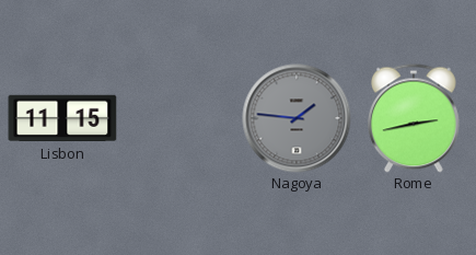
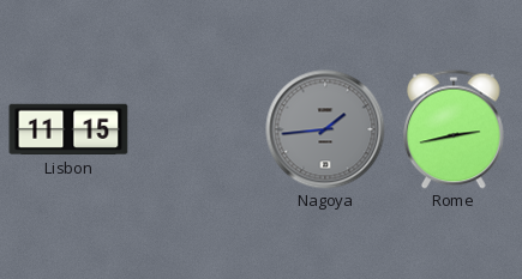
Nagoya: 1:46 -> 1:44 (325, 129)
